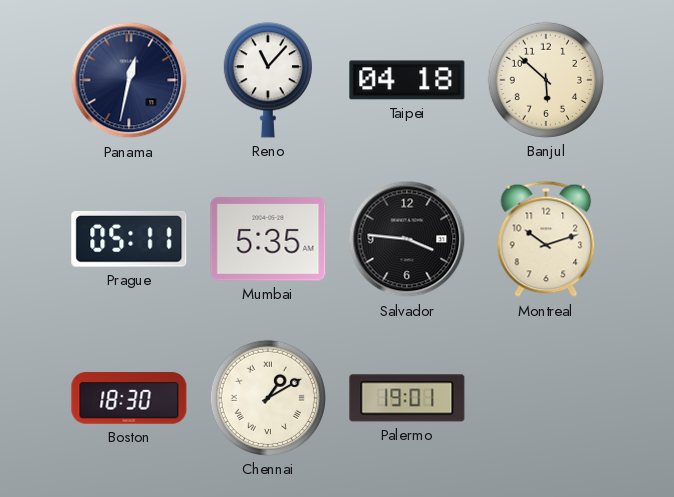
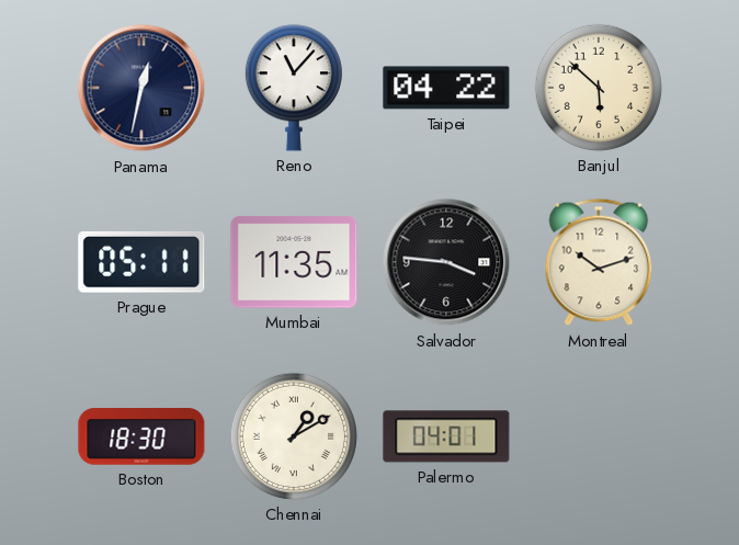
Taipei: 04:18 -> 04:22 (446, 88)
Mumbai: 5:35 -> 11:35 (294, 262)
Palermo: 19:01 -> 04:01 (446, 436)
